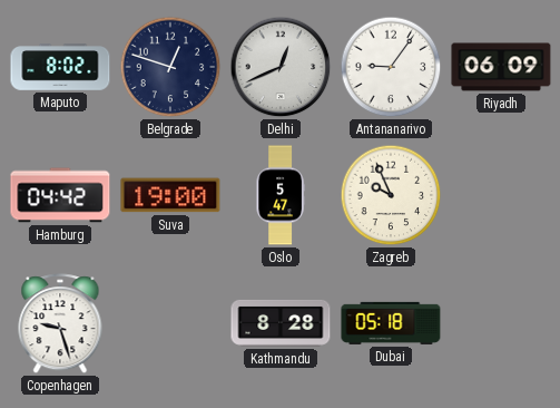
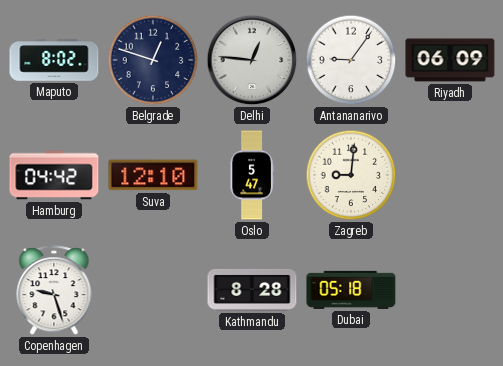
Delhi: 12:41 -> 12:46 (252, 60)
Suva: 19:00 -> 12:10 (153, 175)
Zagreb: 9:56 -> 9:01 (351, 175)
